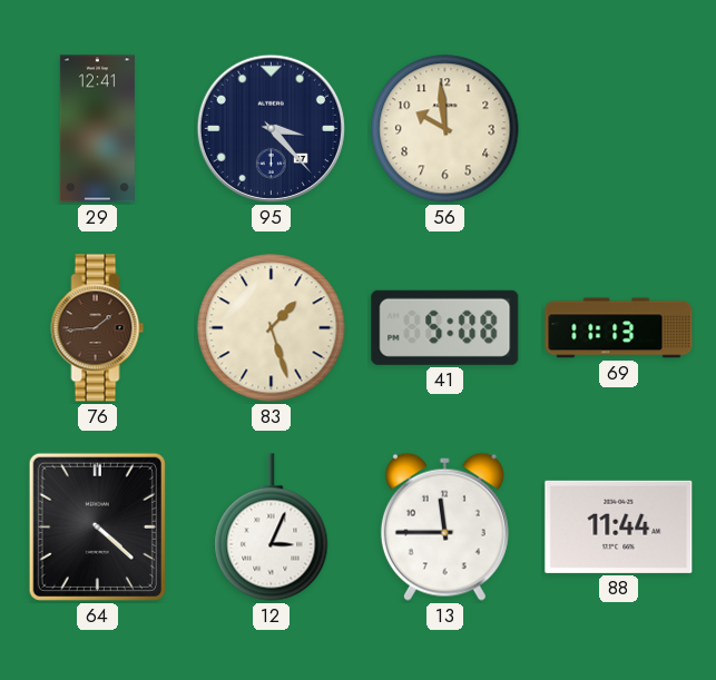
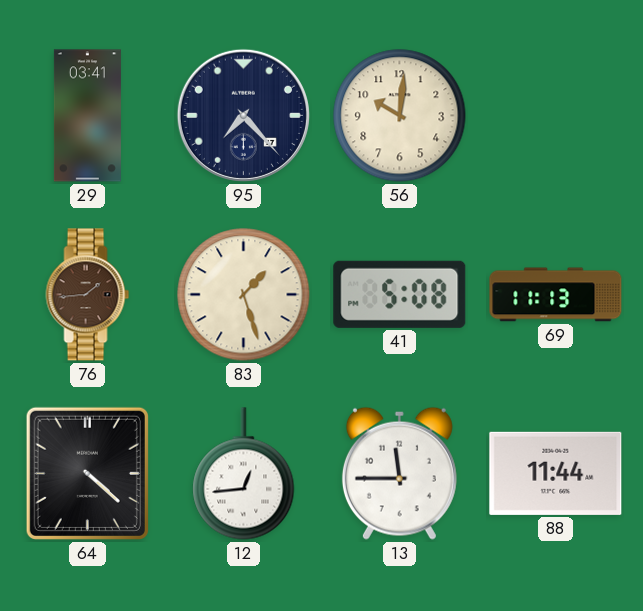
29: 12:41 -> 03:41 (87, 116)
95: 3:23 -> 7:23 (243, 115)
56: 9:59 -> 10:01 (400, 116)
12: 3:04 -> 12:44 (244, 474)
